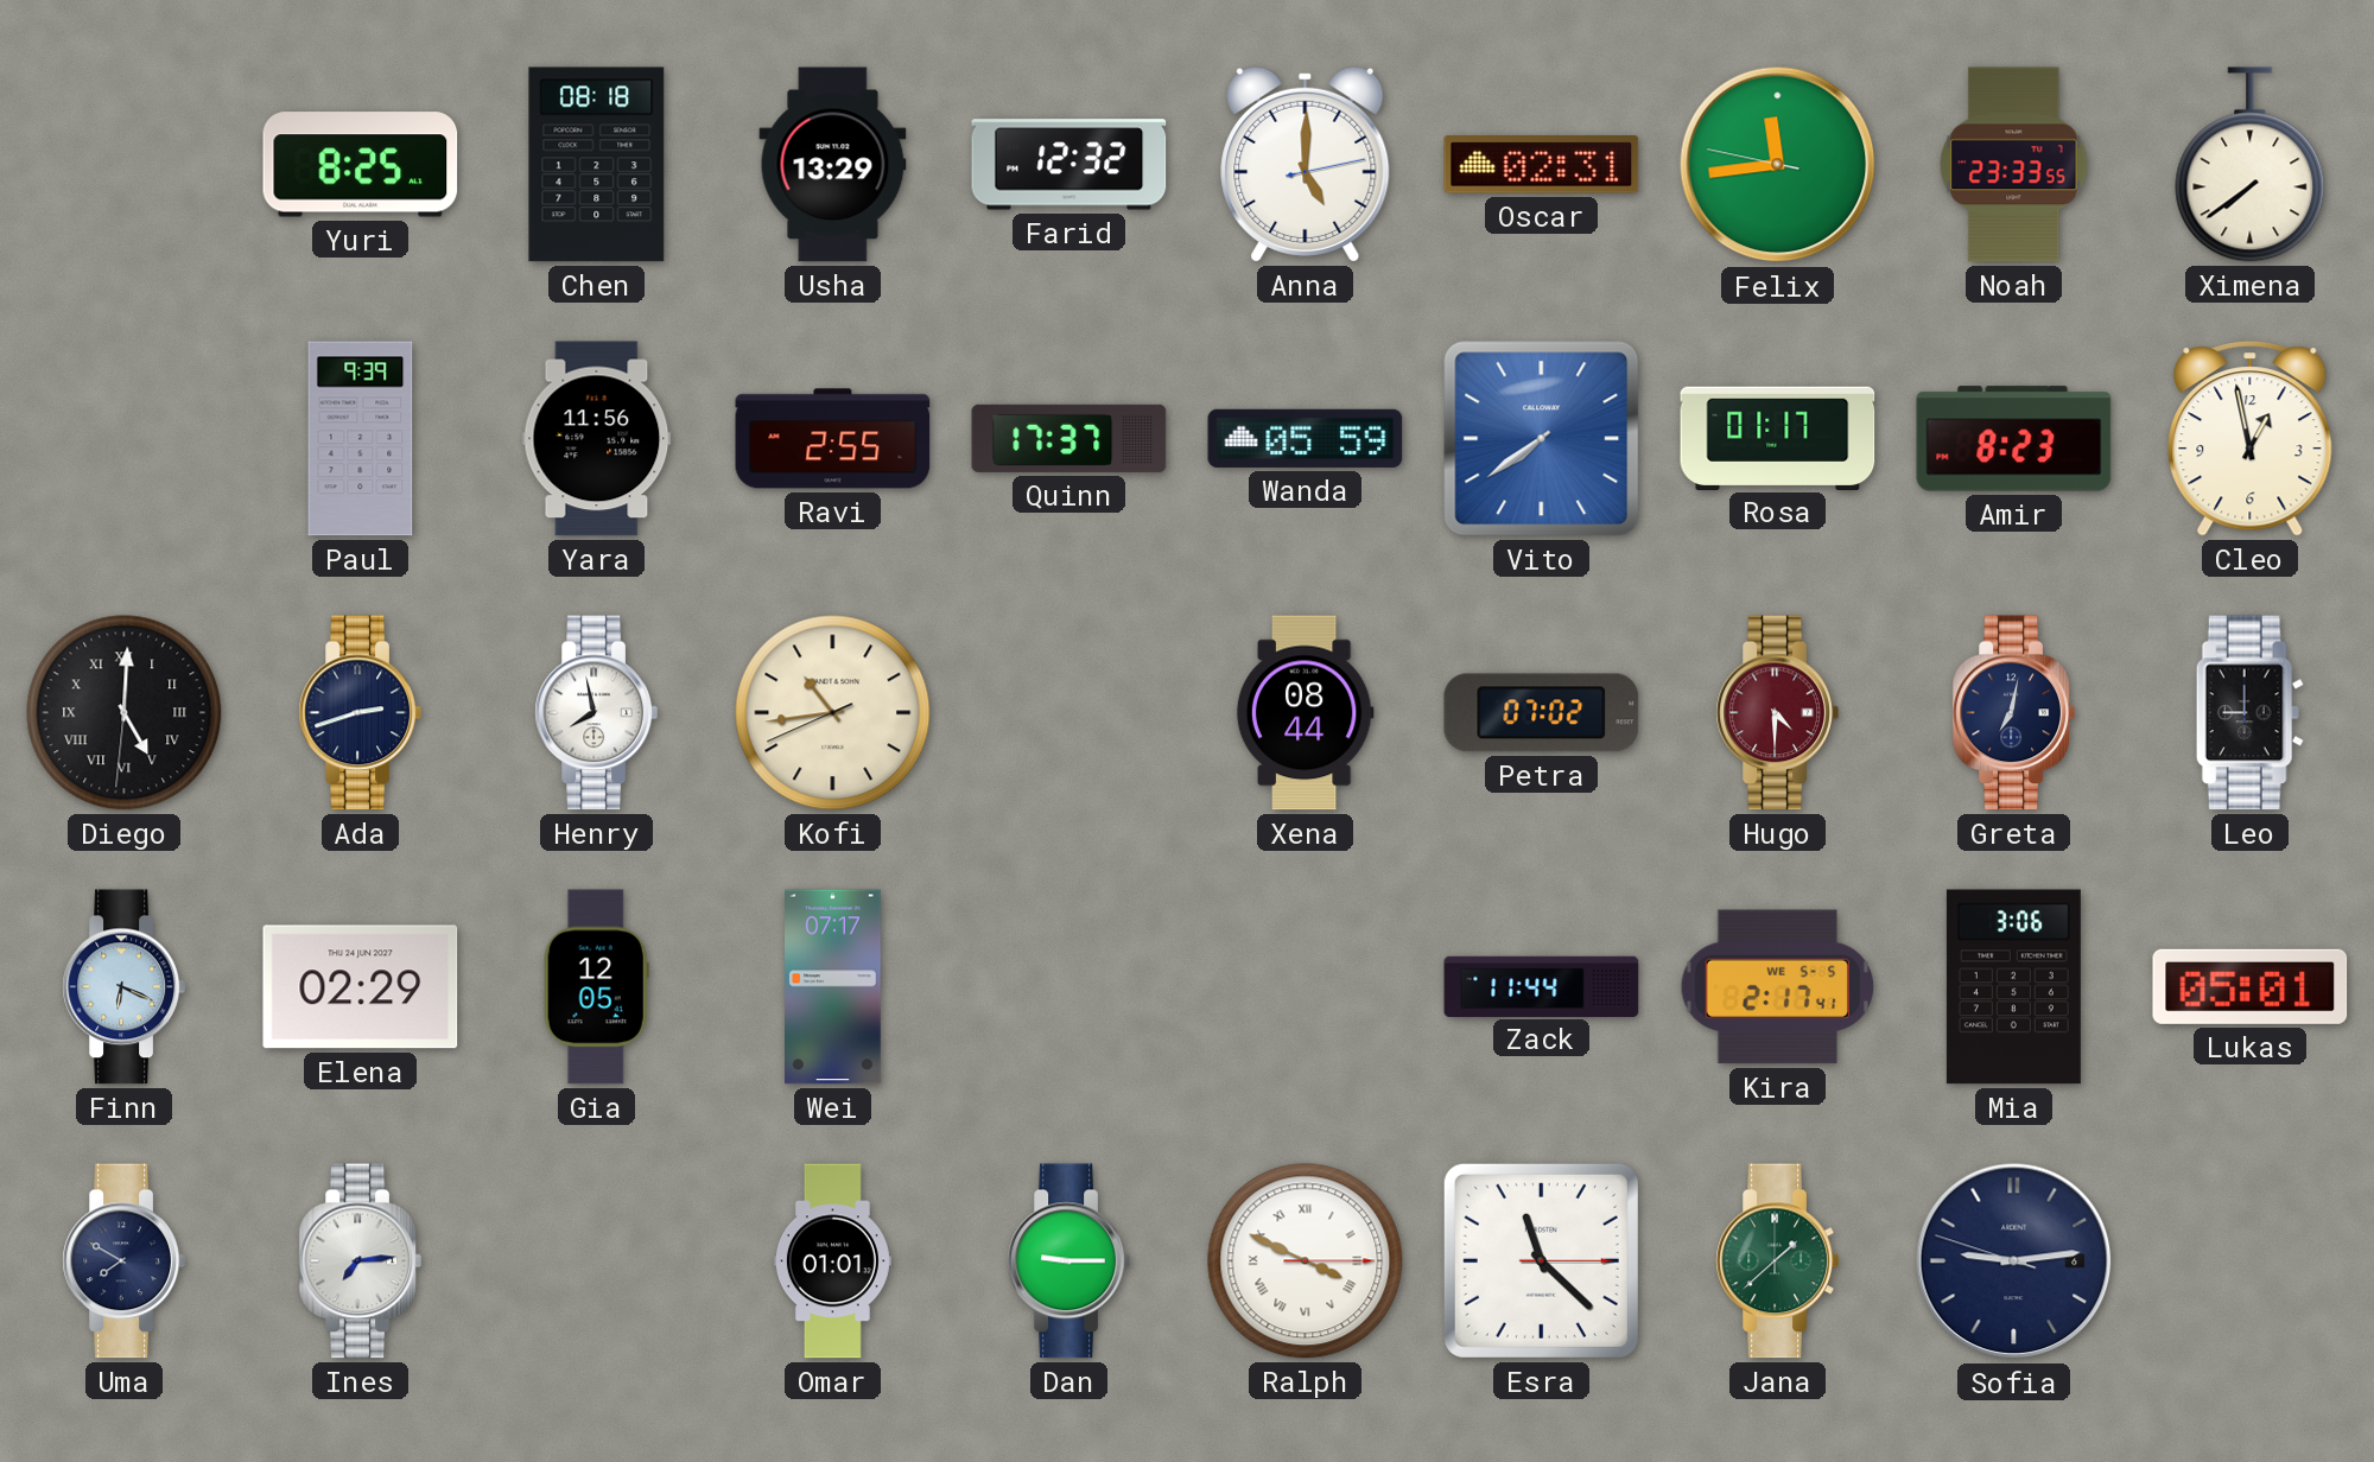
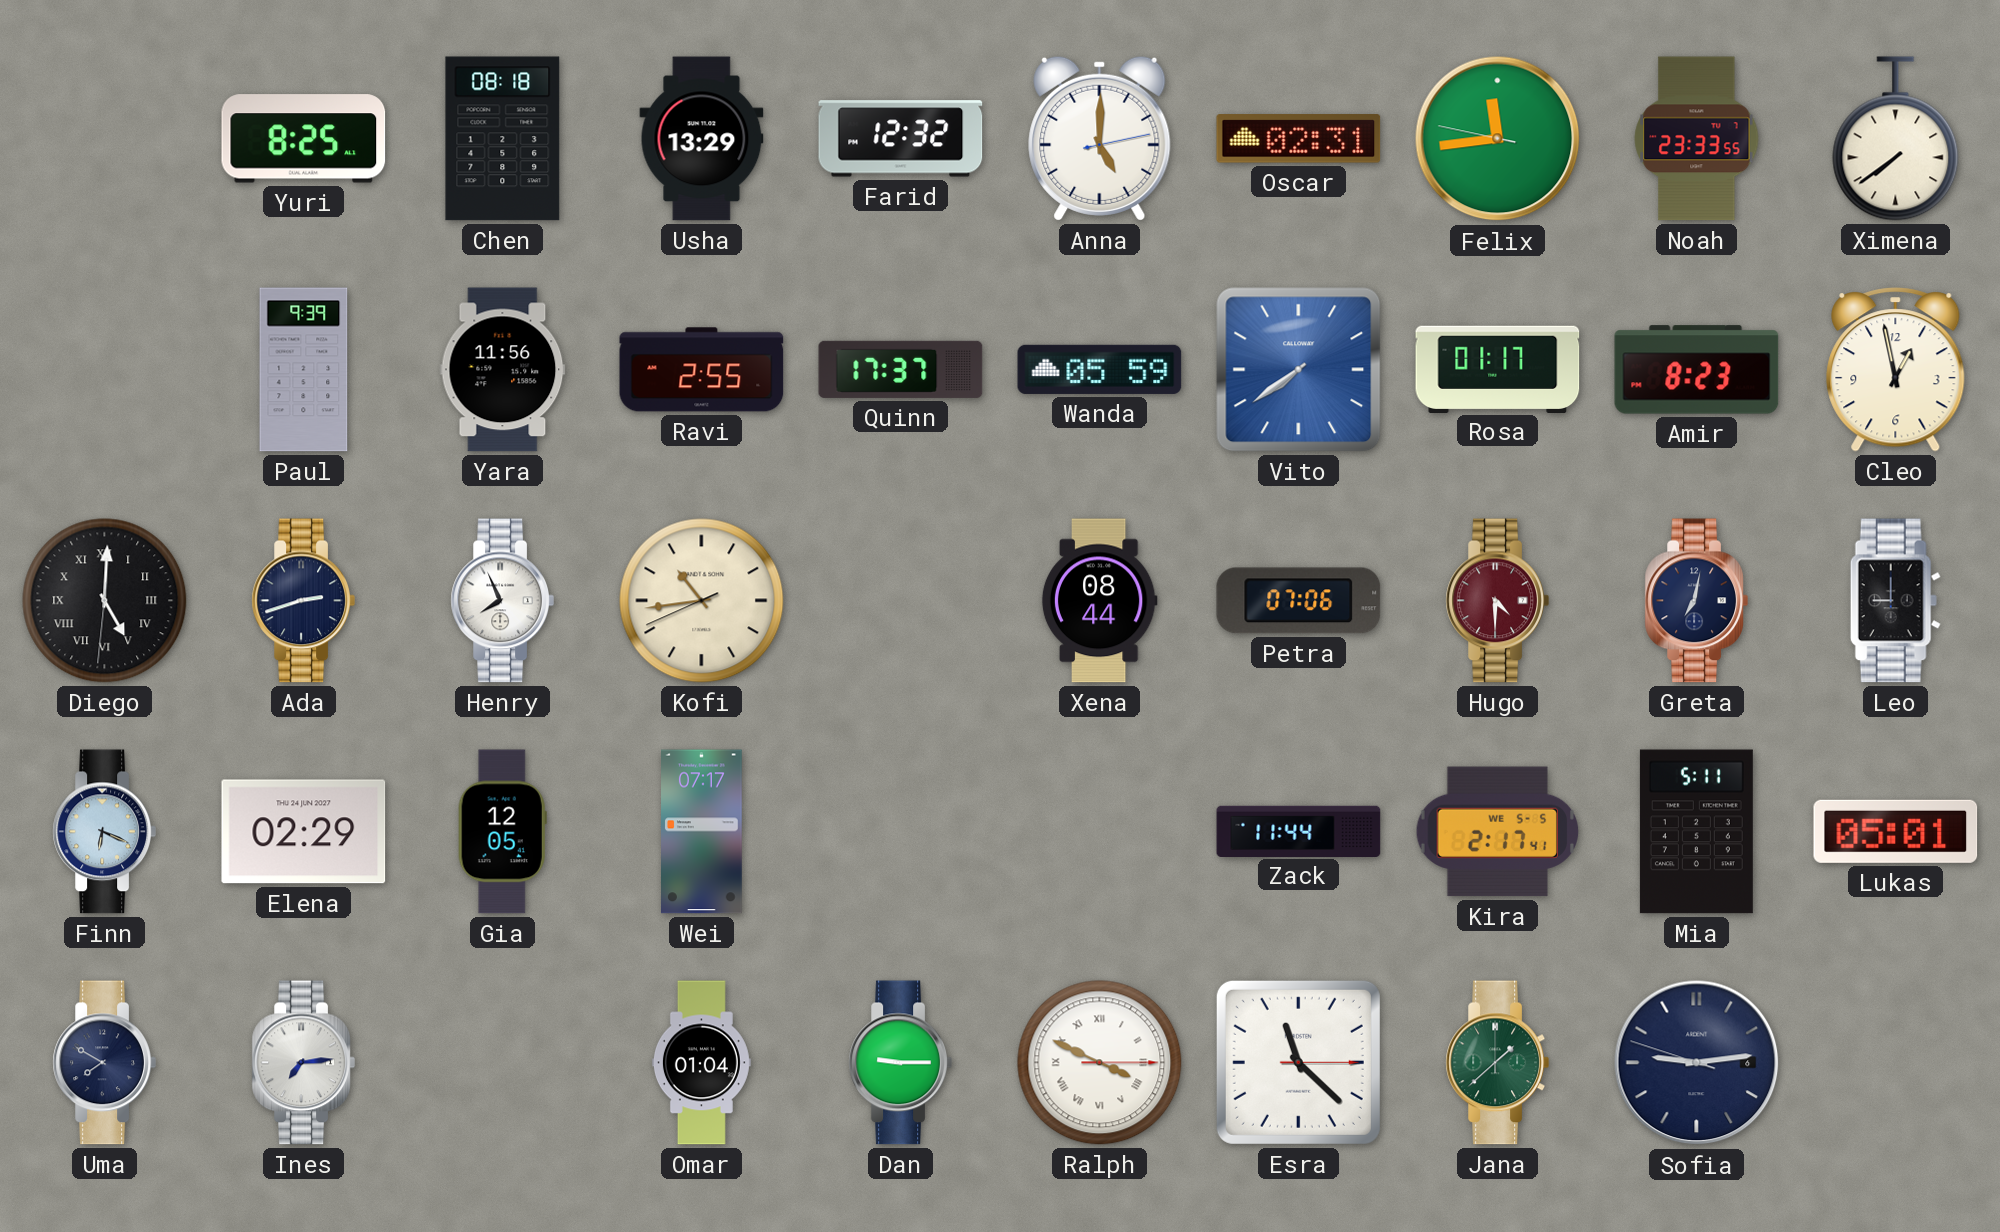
Henry: 7:58 -> 7:56 (502, 601)
Petra: 07:02 -> 07:06 (1299, 601)
Mia: 3:06 -> 5:11 (1696, 832)
Omar: 01:01 -> 01:04 (701, 1063)
